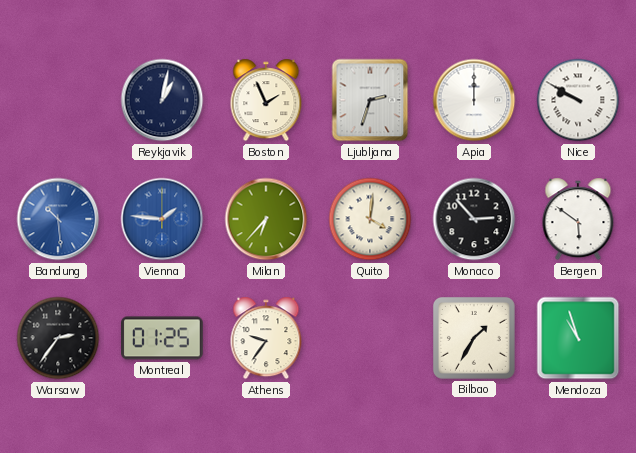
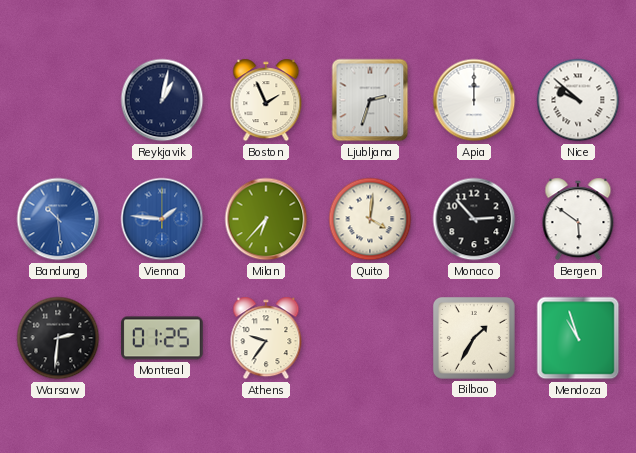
Nice: 9:50 -> 9:52 (578, 100)
Warsaw: 2:36 -> 2:31 (58, 338)
